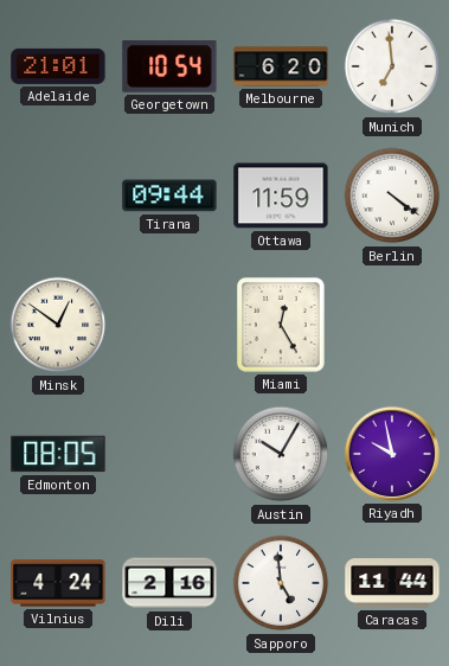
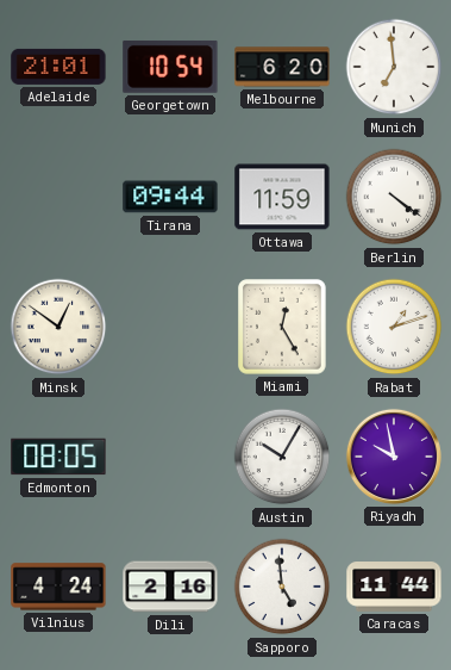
Rabat: none -> 1:12 (394, 327)
